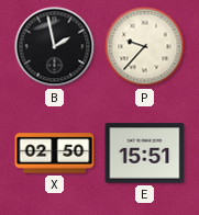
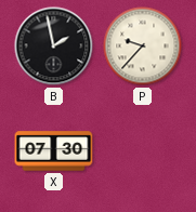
X: 02:50 -> 07:30 (54, 151)
E: 15:51 -> none (145, 154)
